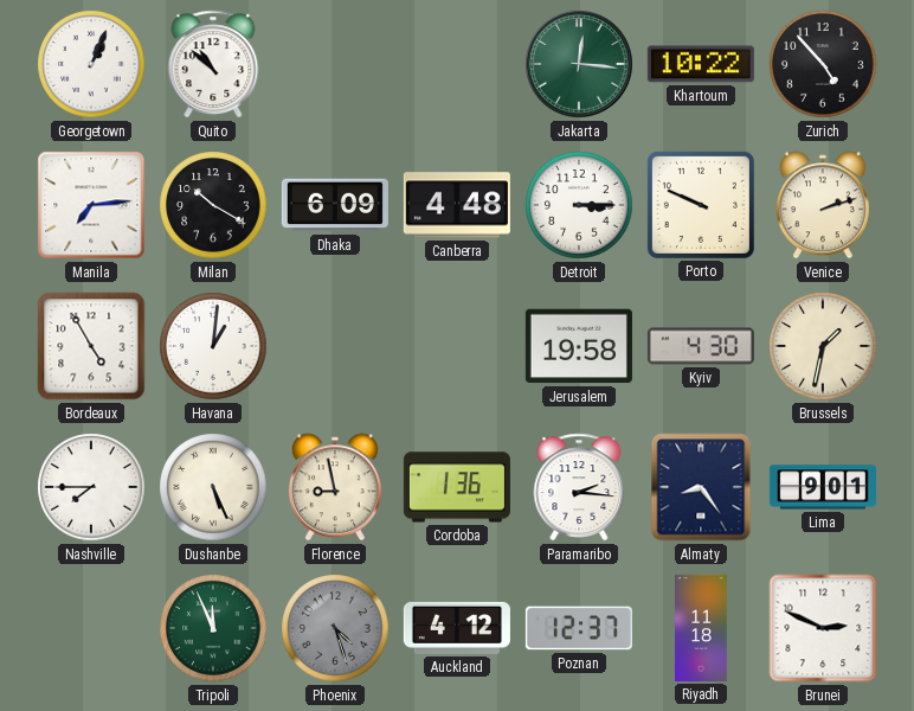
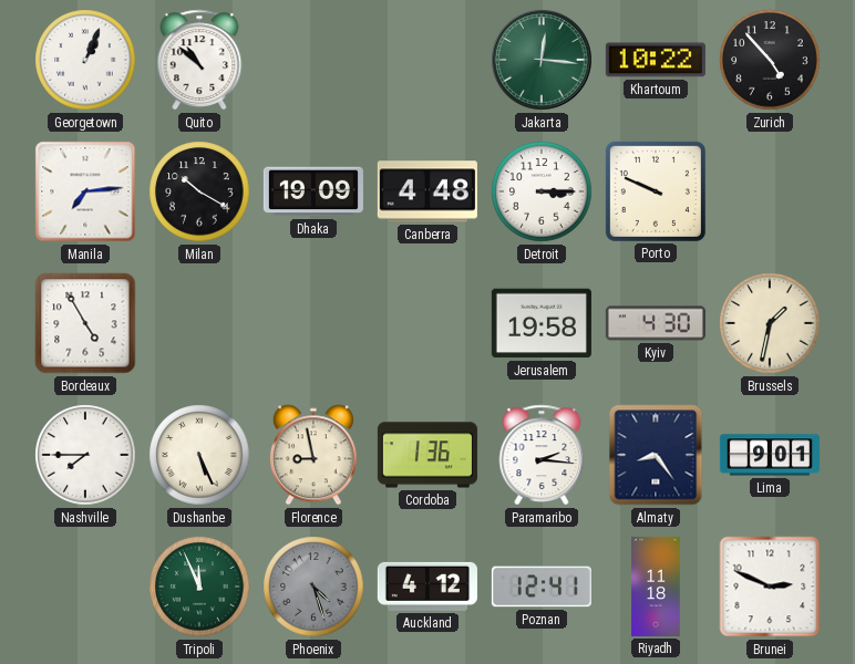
Dhaka: 6:09 -> 19:09 (313, 191)
Venice: 2:12 -> none (823, 205)
Havana: 1:01 -> none (213, 346)
Poznan: 12:37 -> 12:41 (542, 587)
